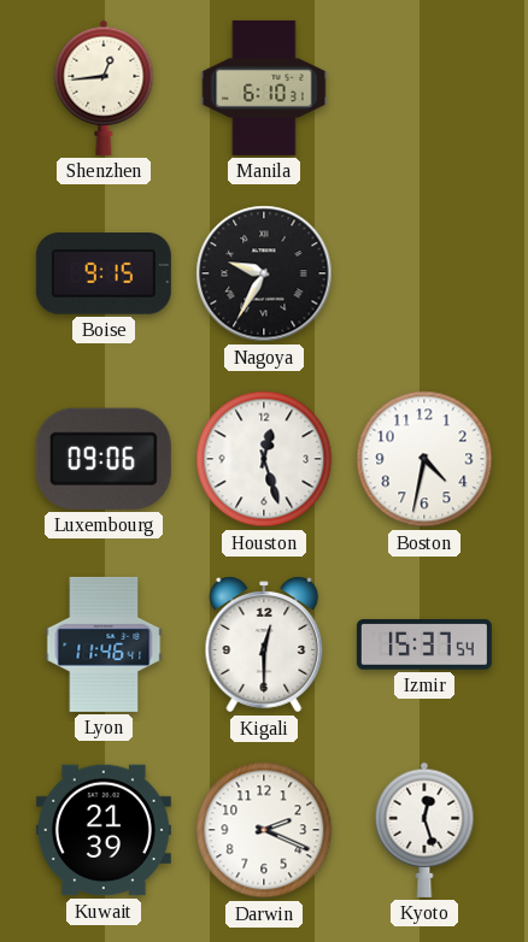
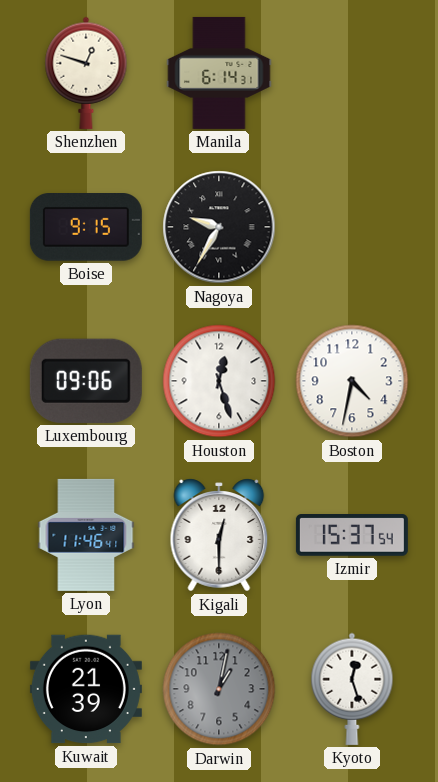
Shenzhen: 12:44 -> 12:48 (86, 73)
Manila: 6:10 -> 6:14 (219, 73)
Darwin: 2:19 -> 1:02 (219, 689)
Darwin dial: white -> grey (219, 689)
